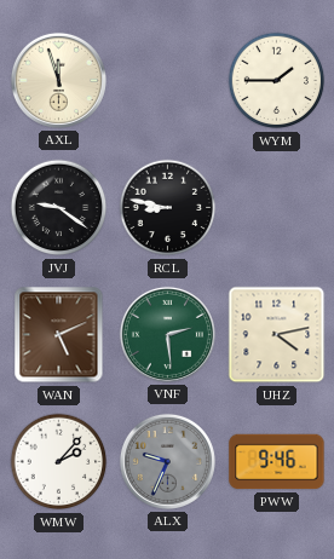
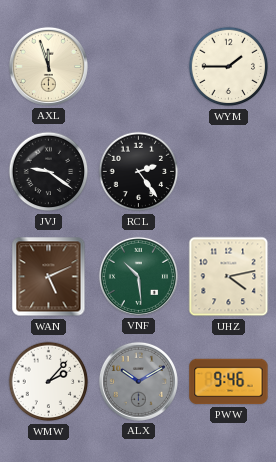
RCL: 8:47 -> 2:24 (139, 172)
VNF: 2:29 -> 10:29 (138, 276)
ALX: 9:34 -> 10:10 (138, 381)
